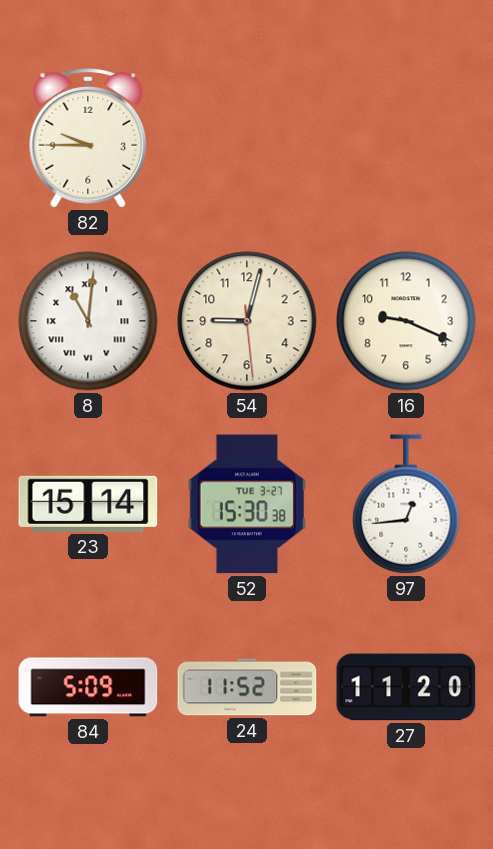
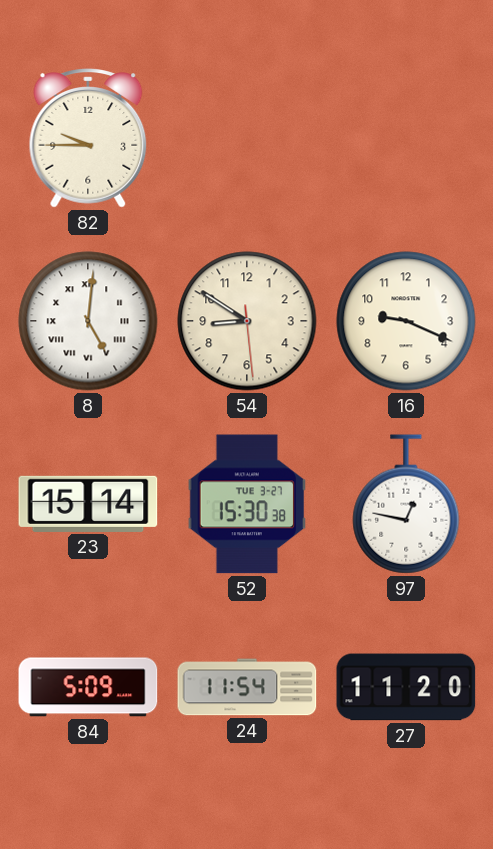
8: 11:01 -> 5:01 (88, 321)
54: 9:02 -> 8:50 (247, 321)
97: 12:44 -> 12:47 (406, 504)
24: 11:52 -> 11:54 (247, 687)
